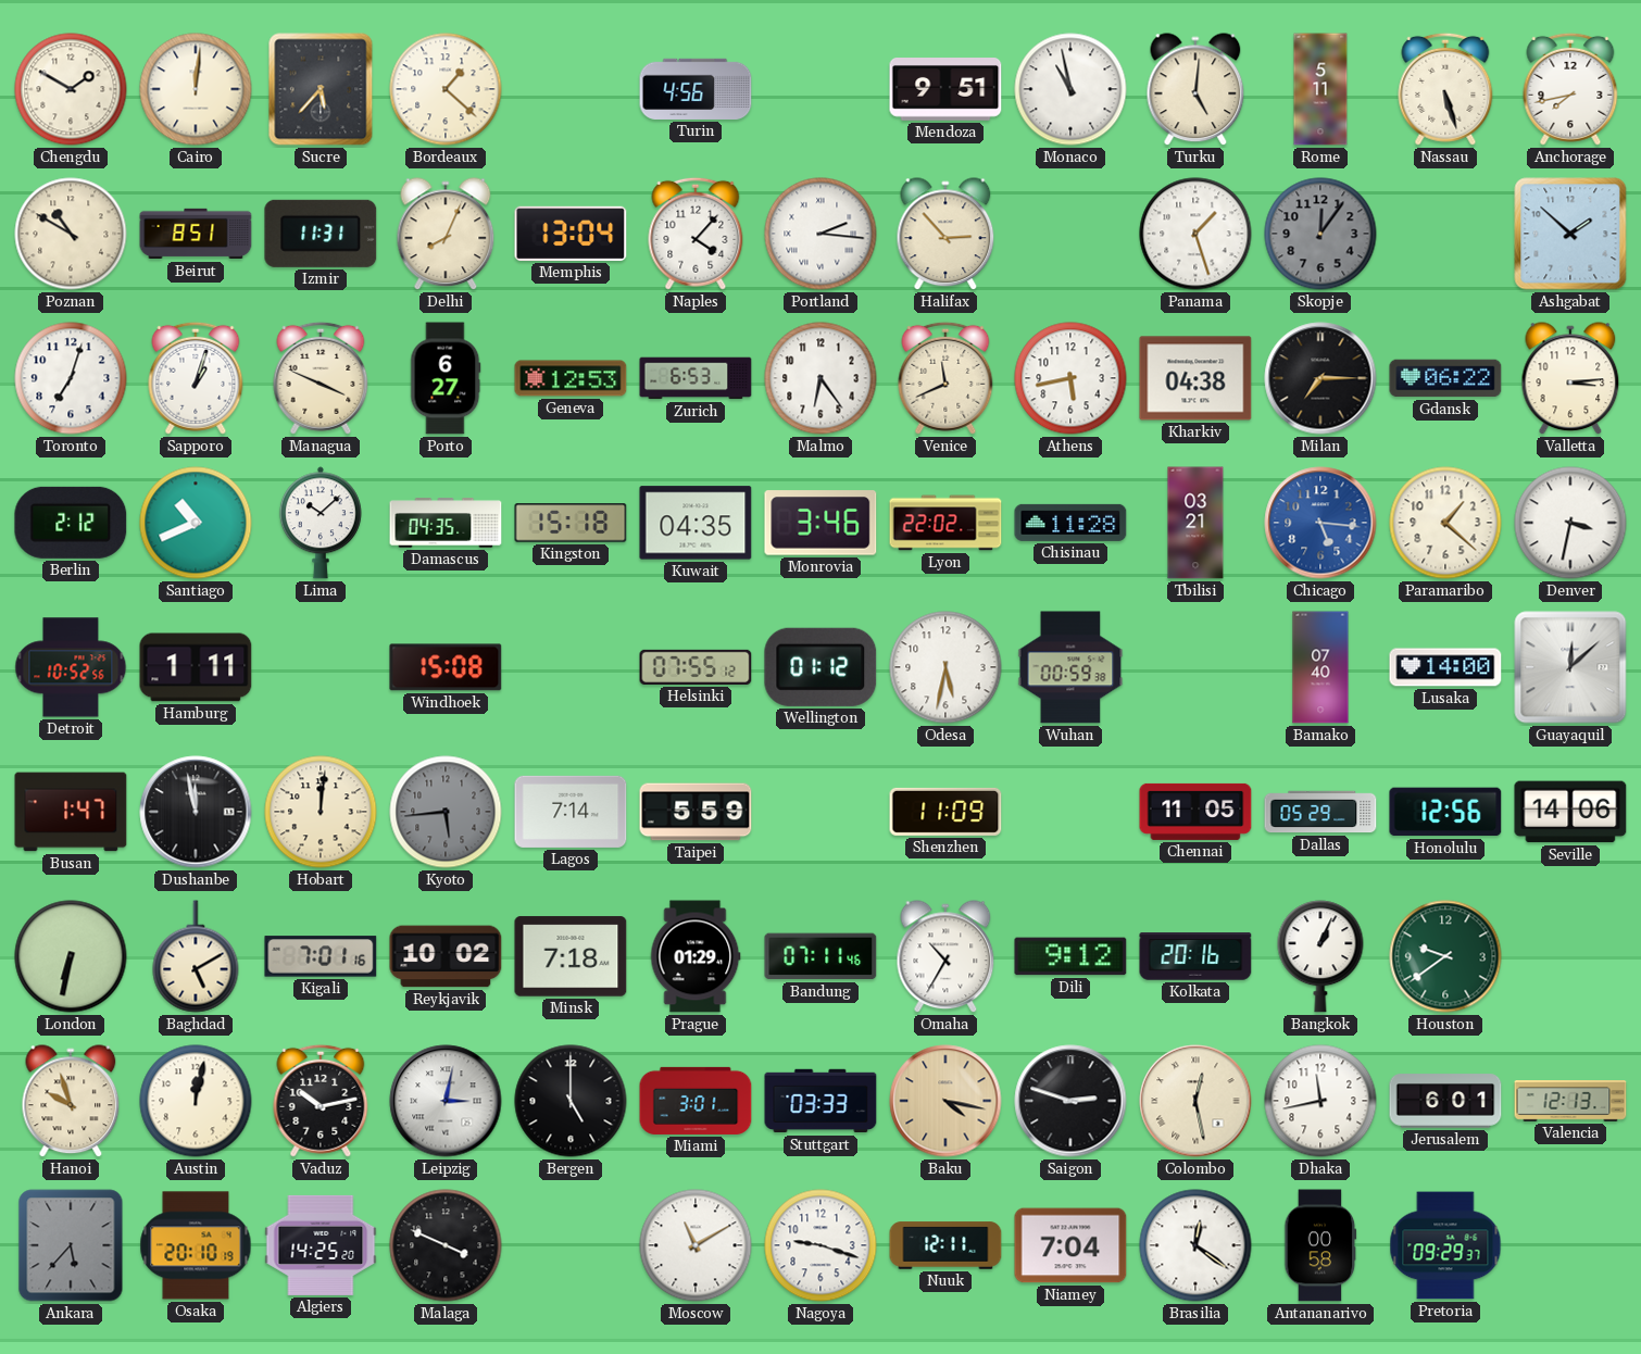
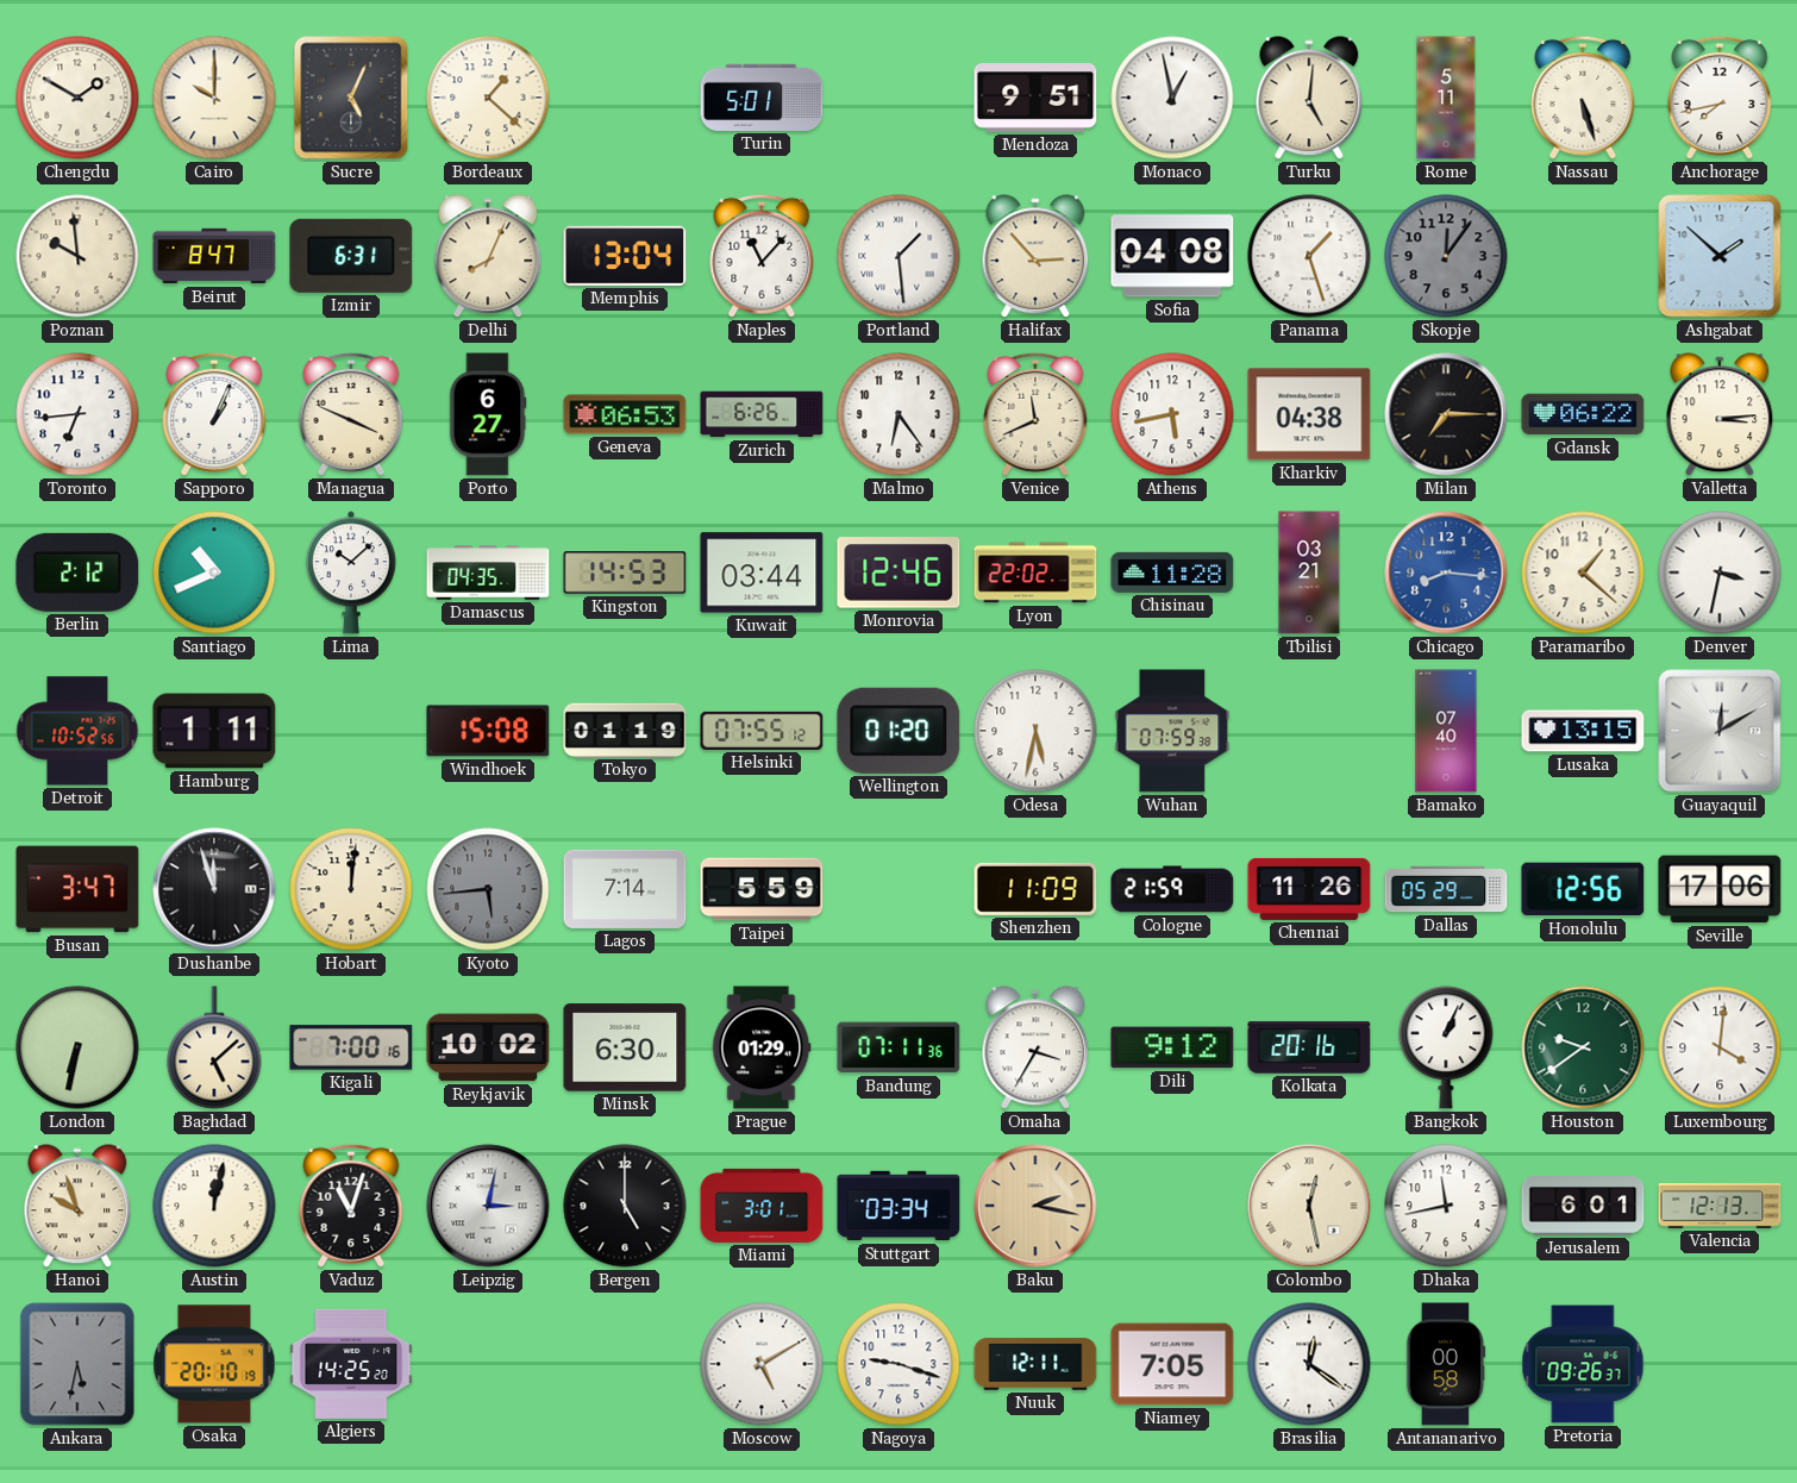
Cairo: 12:01 -> 10:00 (214, 98)
Sucre: 5:37 -> 5:04 (351, 98)
Turin: 4:56 -> 5:01 (762, 98)
Monaco: 10:58 -> 12:58 (1172, 98)
Poznan: 10:50 -> 9:59 (77, 256)
Beirut: 8:51 -> 8:47 (214, 256)
Izmir: 11:31 -> 6:31 (351, 256)
Naples: 4:07 -> 11:07 (762, 256)
Portland: 2:16 -> 1:29 (898, 256)
Sofia: none -> 04:08 (1172, 256)
Toronto: 7:03 -> 6:44 (77, 414)
Sapporo: 1:03 -> 1:04 (214, 414)
Geneva: 12:53 -> 06:53 (625, 414)
Zurich: 6:53 -> 6:26 (762, 414)
Kingston: 15:18 -> 14:53 (625, 572)
Kuwait: 04:35 -> 03:44 (762, 572)
Monrovia: 3:46 -> 12:46 (898, 572)
Chicago: 5:16 -> 8:16 (1446, 572)
Tokyo: none -> 01:19 (625, 730)
Wellington: 01:12 -> 01:20 (898, 731)
Wuhan: 00:59 -> 07:59 (1172, 731)
Lusaka: 14:00 -> 13:15 (1583, 731)
Guayaquil: 12:08 -> 12:10 (1720, 731)
Busan: 1:47 -> 3:47 (77, 889)
Dushanbe: 11:58 -> 11:57 (214, 889)
Cologne: none -> 21:59 (1172, 889)
Chennai: 11:05 -> 11:26 (1309, 889)
Seville: 14:06 -> 17:06 (1720, 889)
Baghdad: 5:10 -> 5:08 (214, 1047)
Kigali: 7:01 -> 7:00 (351, 1047)
Minsk: 7:18 -> 6:30 (625, 1047)
Bandung: 07:11:46 -> 07:11:36 (898, 1047)
Omaha: 10:35 -> 3:35 (1035, 1049)
Luxembourg: none -> 4:01 (1720, 1047)
Vaduz: 10:13 -> 11:03 (351, 1206)
Stuttgart: 03:33 -> 03:34 (898, 1206)
Baku: 4:17 -> 2:17 (1035, 1206)
Saigon: 2:48 -> none (1070, 1101)
Ankara: 5:37 -> 5:32 (77, 1364)
Malaga: 3:49 -> none (446, 1245)
Moscow: 11:10 -> 5:10 (762, 1364)
Niamey: 7:04 -> 7:05 (1172, 1364)
Pretoria: 09:29 -> 09:26 (1583, 1364)
